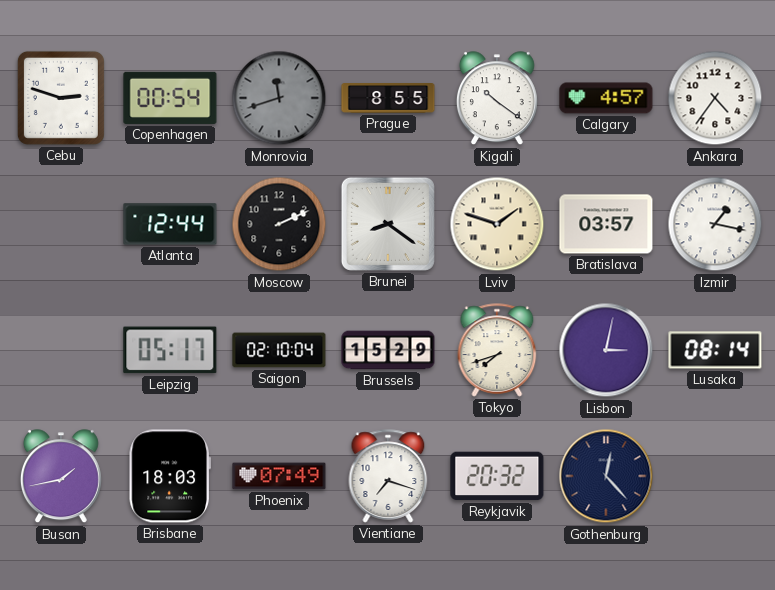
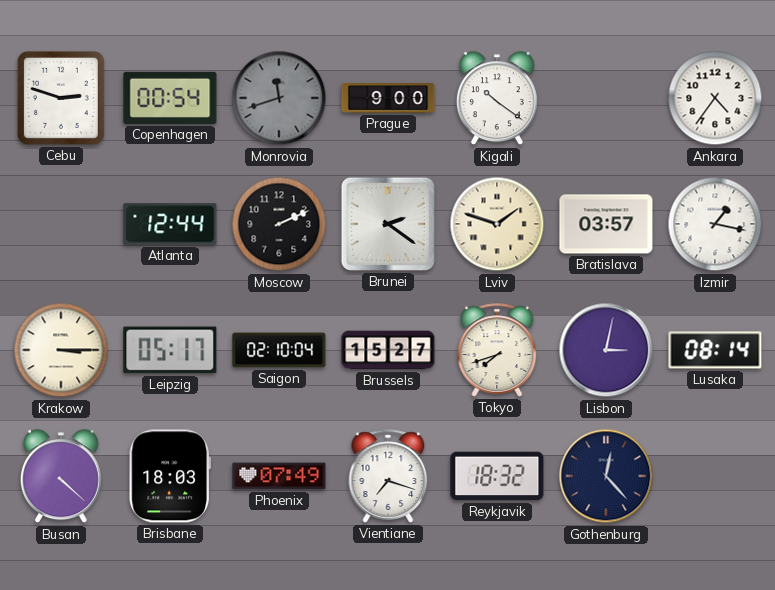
Prague: 8:55 -> 9:00 (388, 99)
Calgary: 4:57 -> none (606, 98)
Brunei: 8:21 -> 2:21 (388, 224)
Krakow: none -> 3:15 (61, 350)
Brussels: 15:29 -> 15:27 (388, 350)
Busan: 1:43 -> 4:22 (61, 477)
Reykjavik: 20:32 -> 18:32 (497, 476)
